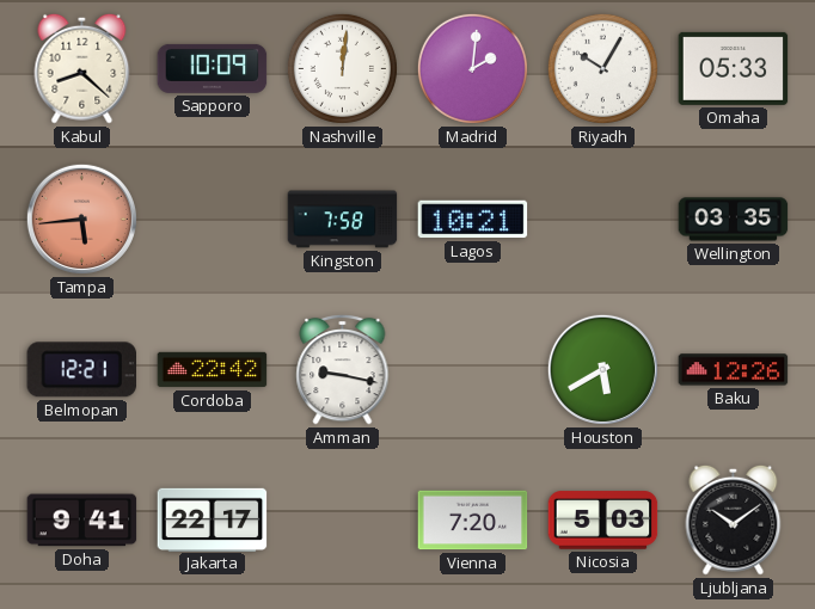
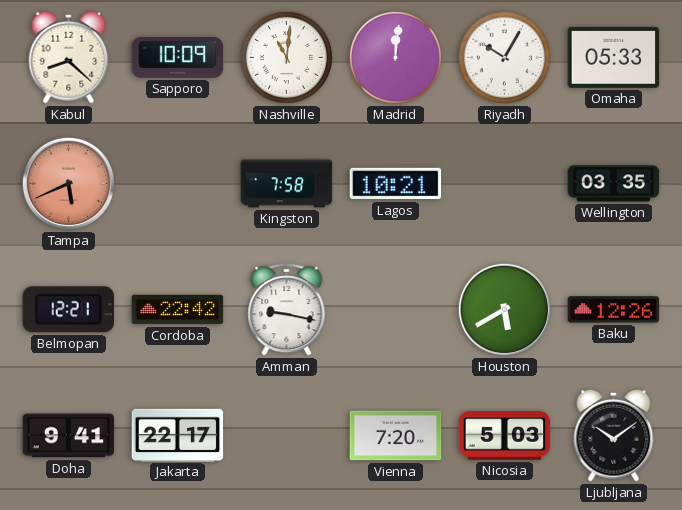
Nashville: 12:01 -> 11:01 (286, 57)
Madrid: 2:01 -> 12:01 (395, 57)
Tampa: 5:44 -> 5:41 (68, 183)
